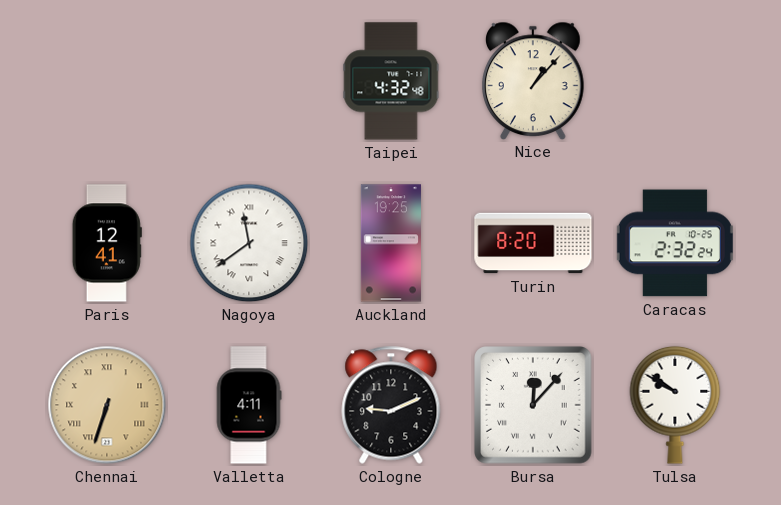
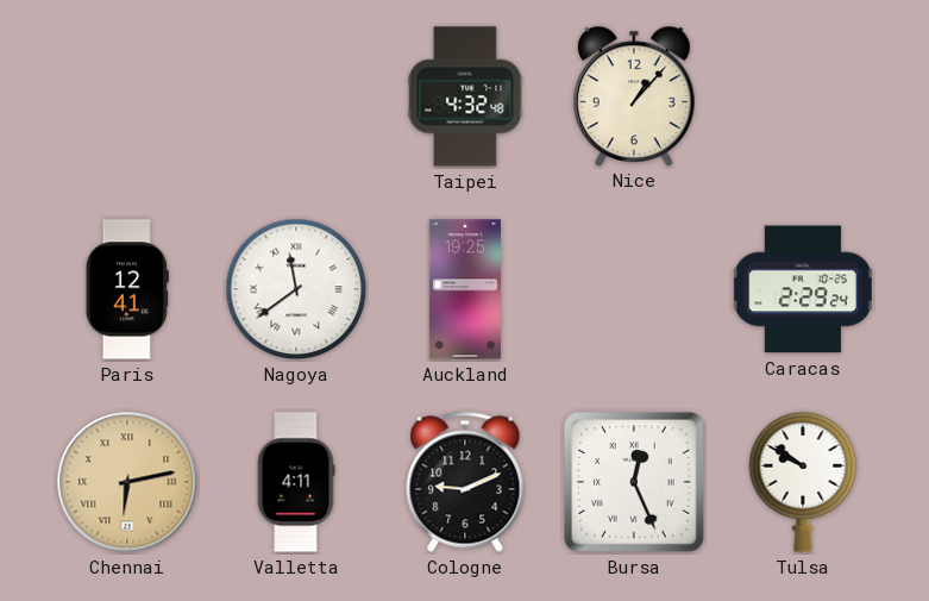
Turin: 8:20 -> none (533, 243)
Caracas: 2:32 -> 2:29 (803, 289)
Chennai: 6:33 -> 6:13 (127, 482)
Bursa: 12:07 -> 12:26 (634, 482)
